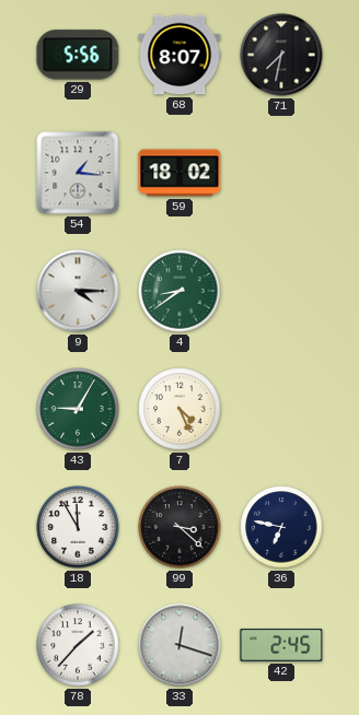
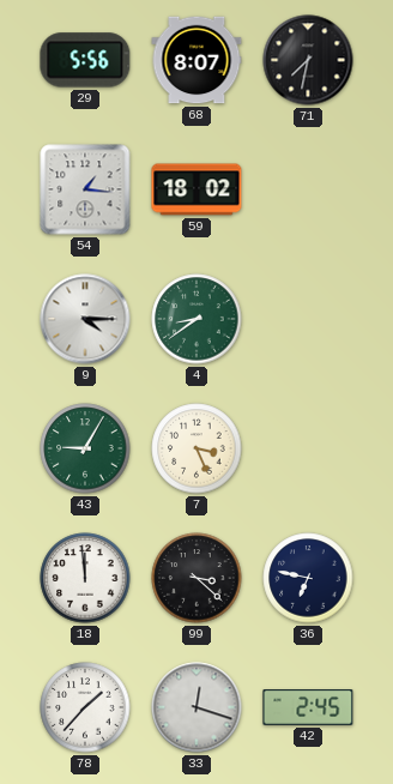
7: 4:26 -> 3:26 (196, 448)
18: 11:55 -> 11:59 (85, 578)
